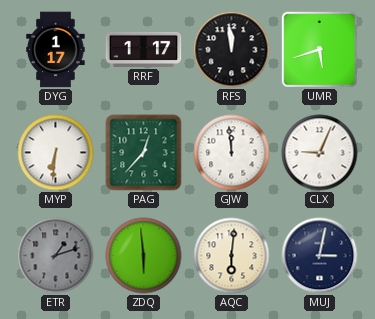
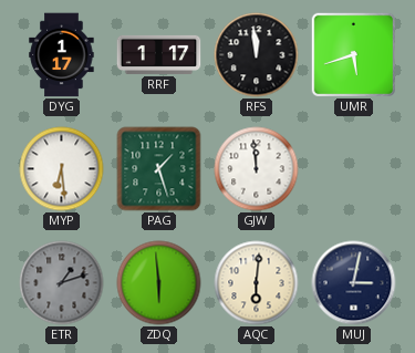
MYP: 6:31 -> 6:29 (62, 169)
PAG: 12:37 -> 1:27 (159, 169)
CLX: 9:04 -> none (320, 153)
